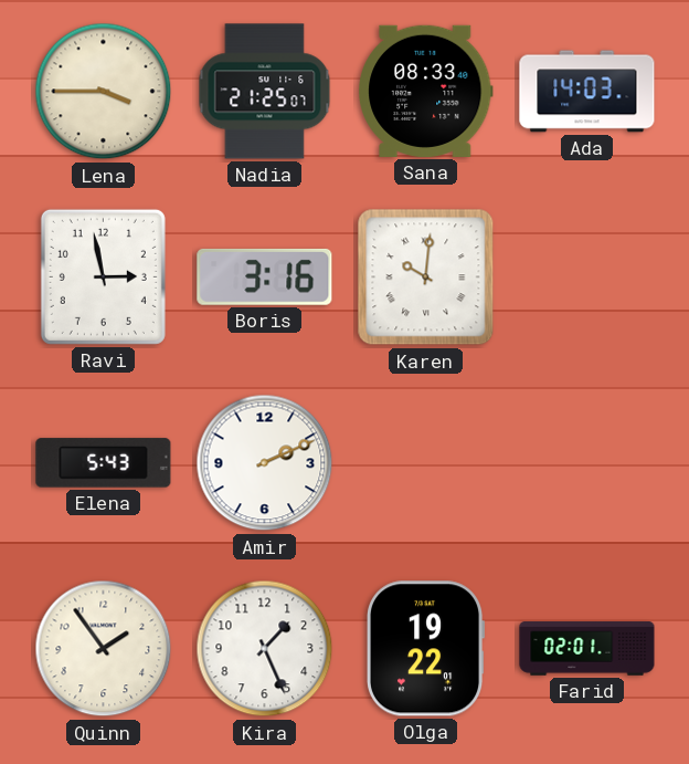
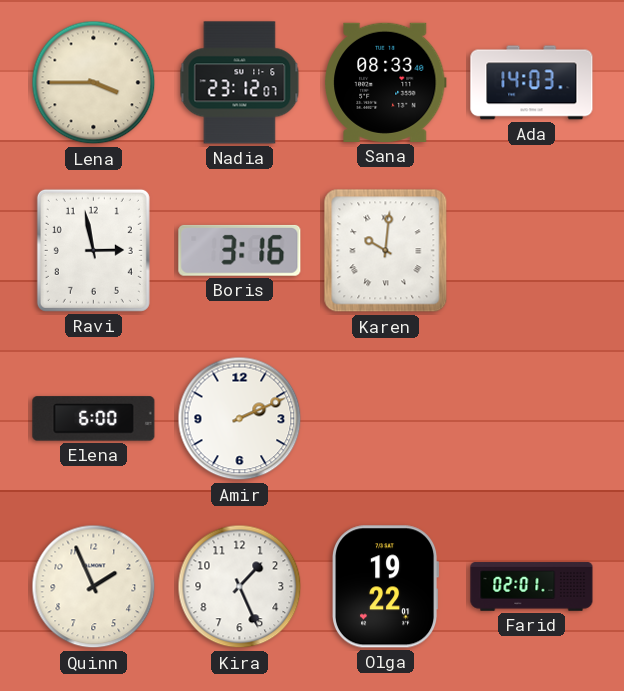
Nadia: 21:25 -> 23:12 (240, 83)
Elena: 5:43 -> 6:00 (94, 419)
Quinn: 1:54 -> 1:56 (94, 587)
